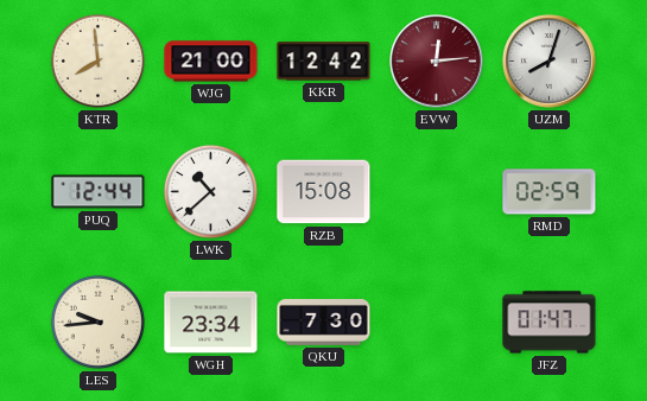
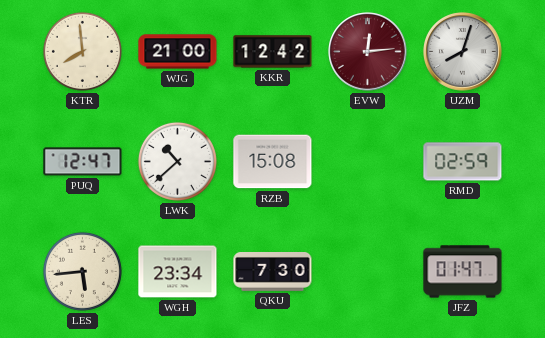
PUQ: 12:44 -> 12:47 (83, 162)
LES: 9:44 -> 5:44 (82, 271)
